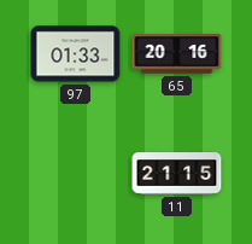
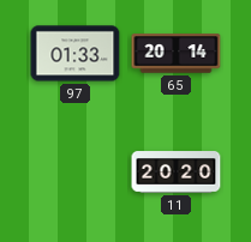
65: 20:16 -> 20:14 (177, 54)
11: 21:15 -> 20:20 (177, 173)
